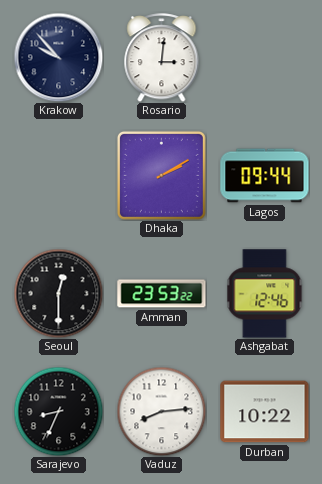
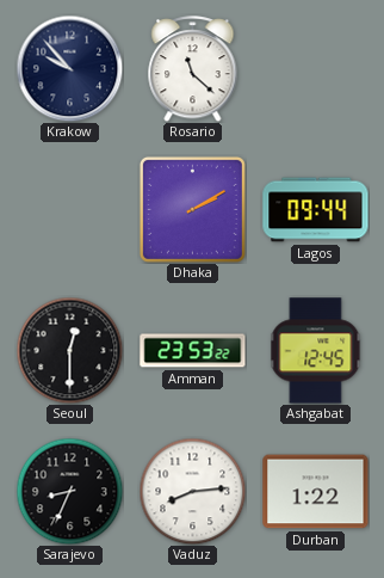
Rosario: 3:01 -> 11:22 (193, 69)
Ashgabat: 12:46 -> 12:45 (316, 351)
Durban: 10:22 -> 1:22 (316, 492)
